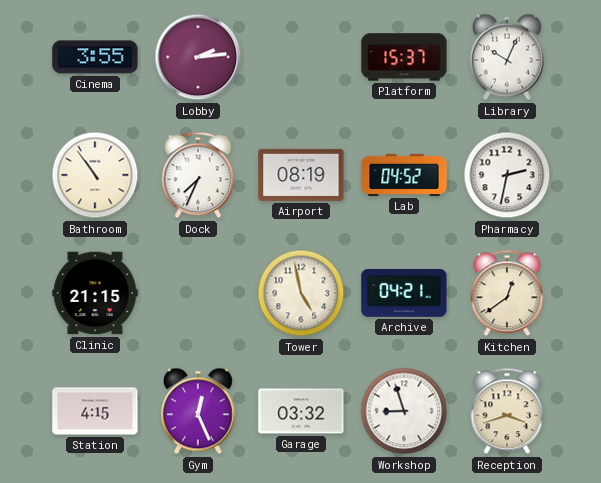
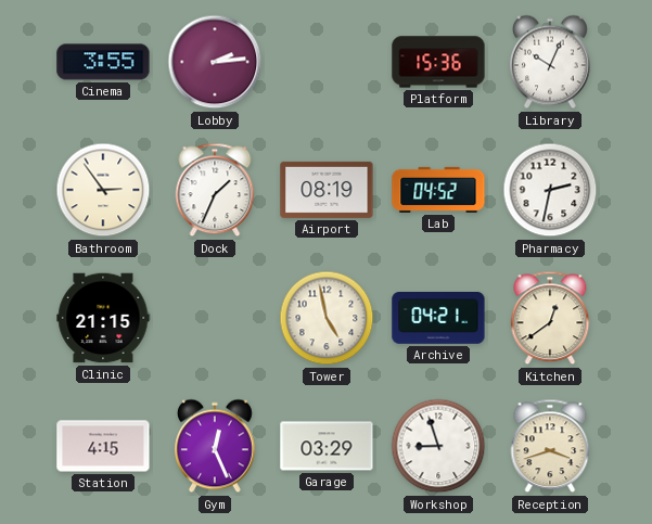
Platform: 15:37 -> 15:36 (438, 62)
Bathroom: 10:54 -> 2:54 (103, 190)
Dock: 7:34 -> 1:34 (215, 190)
Garage: 03:32 -> 03:29 (327, 446)
